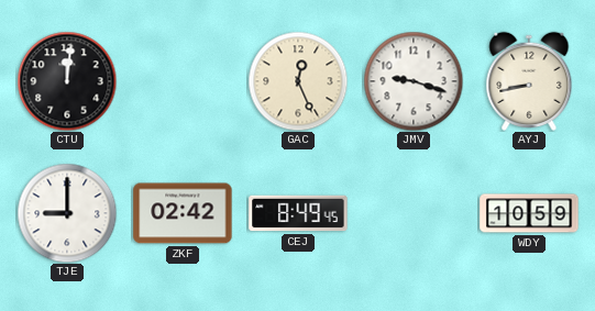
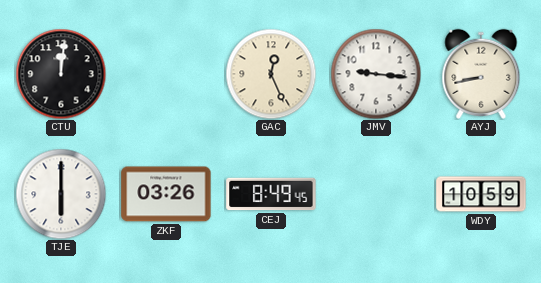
JMV: 9:18 -> 9:16 (376, 74)
TJE: 9:00 -> 6:00 (61, 194)
ZKF: 02:42 -> 03:26 (166, 194)
